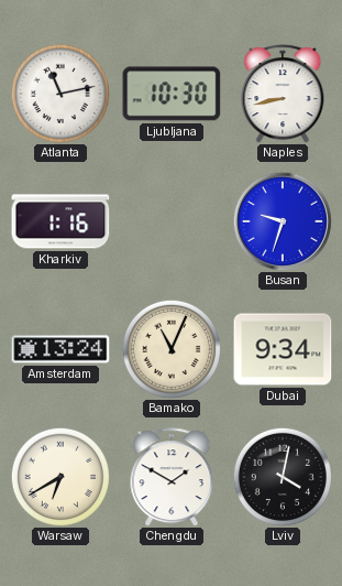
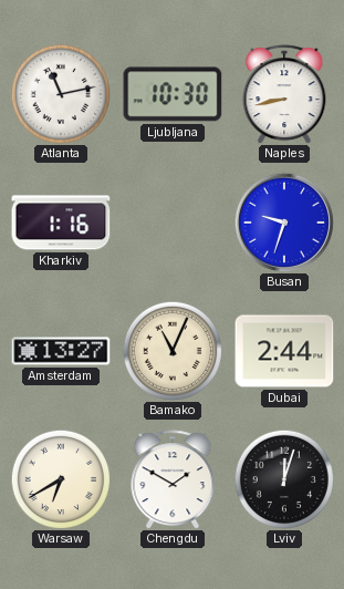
Amsterdam: 13:24 -> 13:27 (61, 351)
Dubai: 9:34 -> 2:44 (284, 351)
Lviv: 4:02 -> 12:03 (284, 479)
